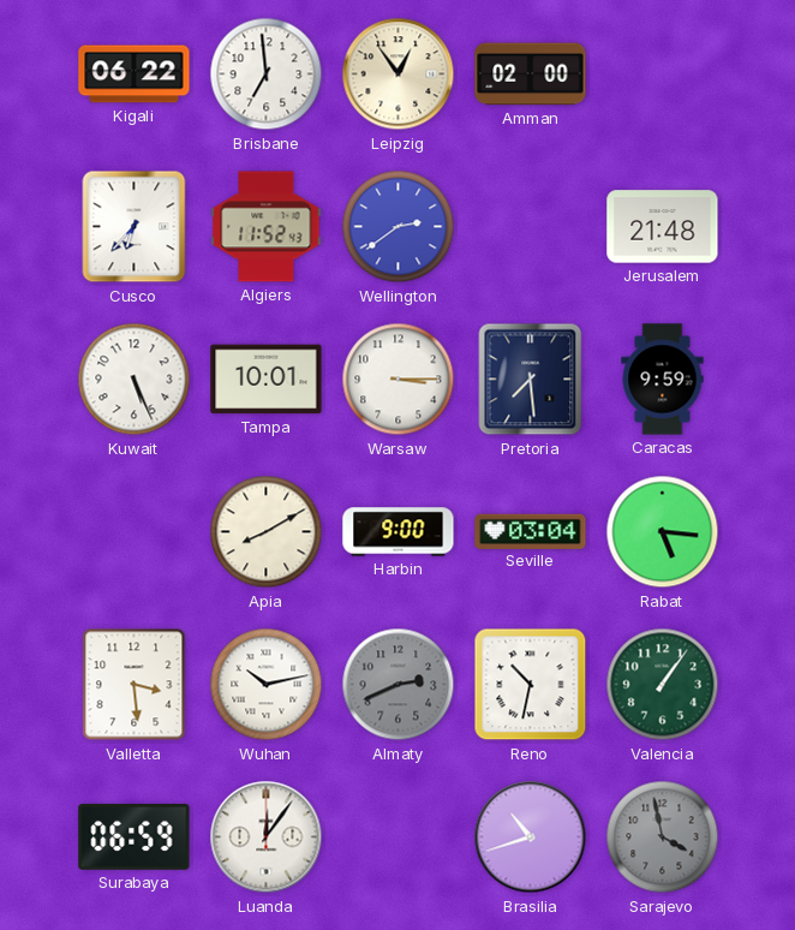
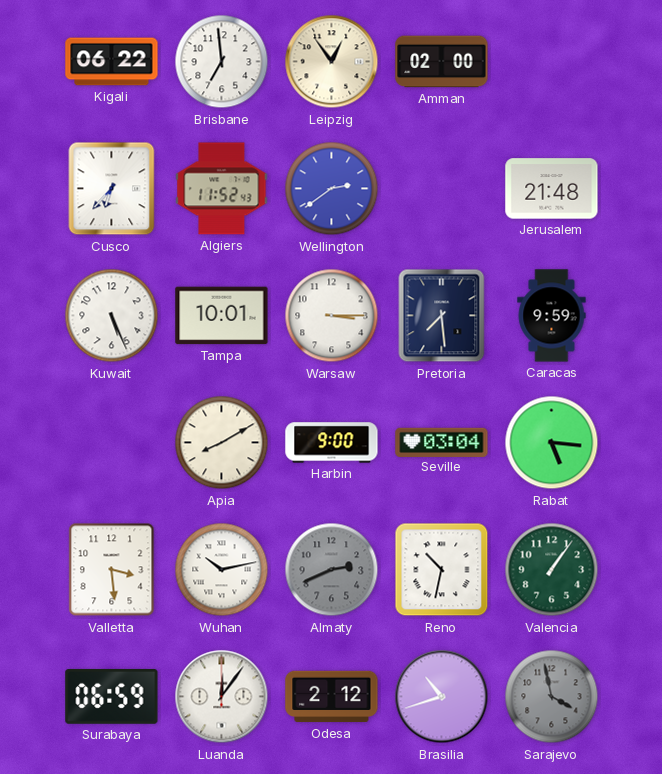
Odesa: none -> 2:12 (332, 697)
